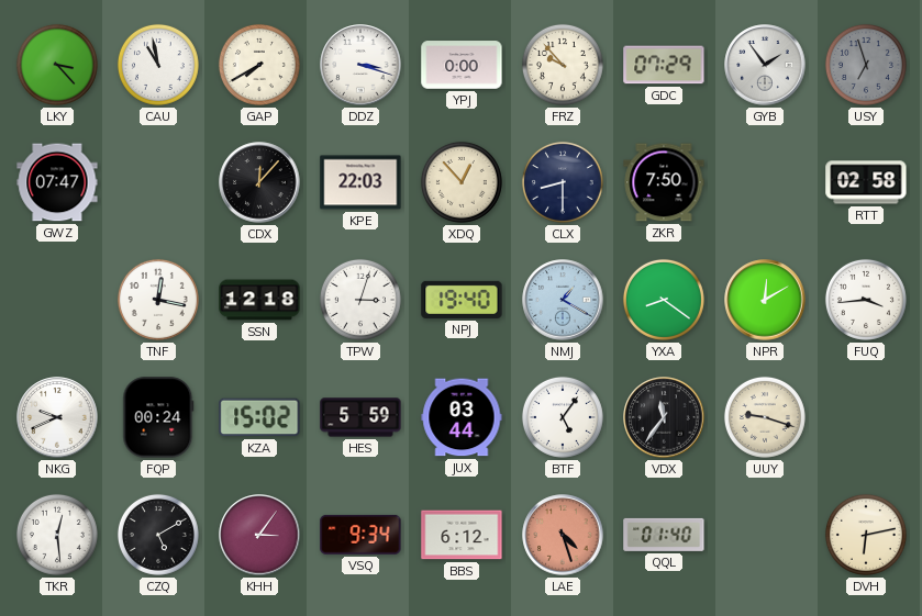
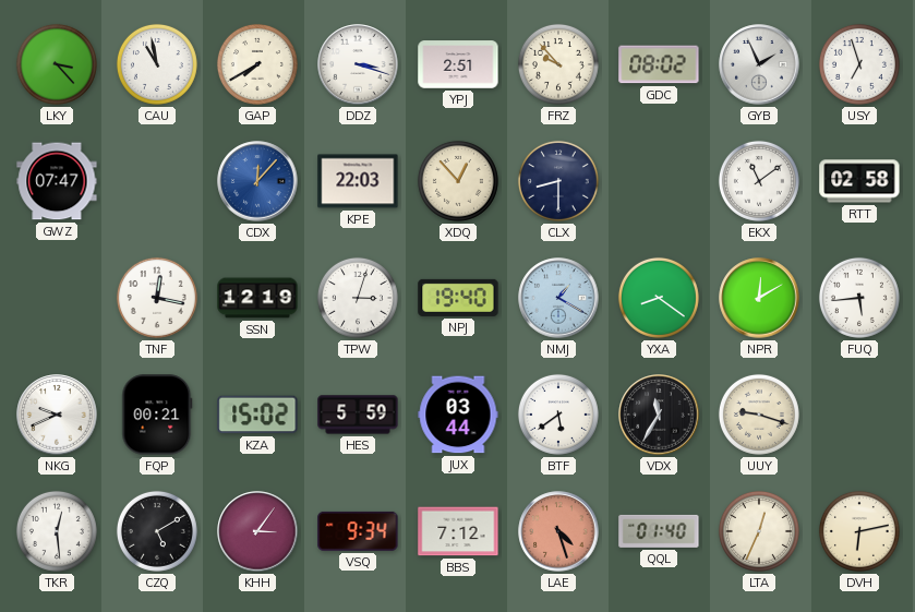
YPJ: 0:00 -> 2:51 (458, 64)
GDC: 07:29 -> 08:02 (659, 64)
GYB: 1:54 -> 1:56 (759, 64)
USY dial: grey -> white (859, 64)
CDX dial: black -> blue (257, 181)
ZKR: 7:50 -> none (664, 182)
EKX: none -> 11:09 (759, 181)
SSN: 12:18 -> 12:19 (257, 298)
FUQ: 3:44 -> 5:44 (859, 298)
FQP: 00:24 -> 00:21 (157, 415)
BTF: 5:06 -> 5:39 (558, 415)
VDX: 11:36 -> 11:35 (659, 415)
BBS: 6:12 -> 7:12 (458, 531)
LTA: none -> 12:34 (759, 531)
